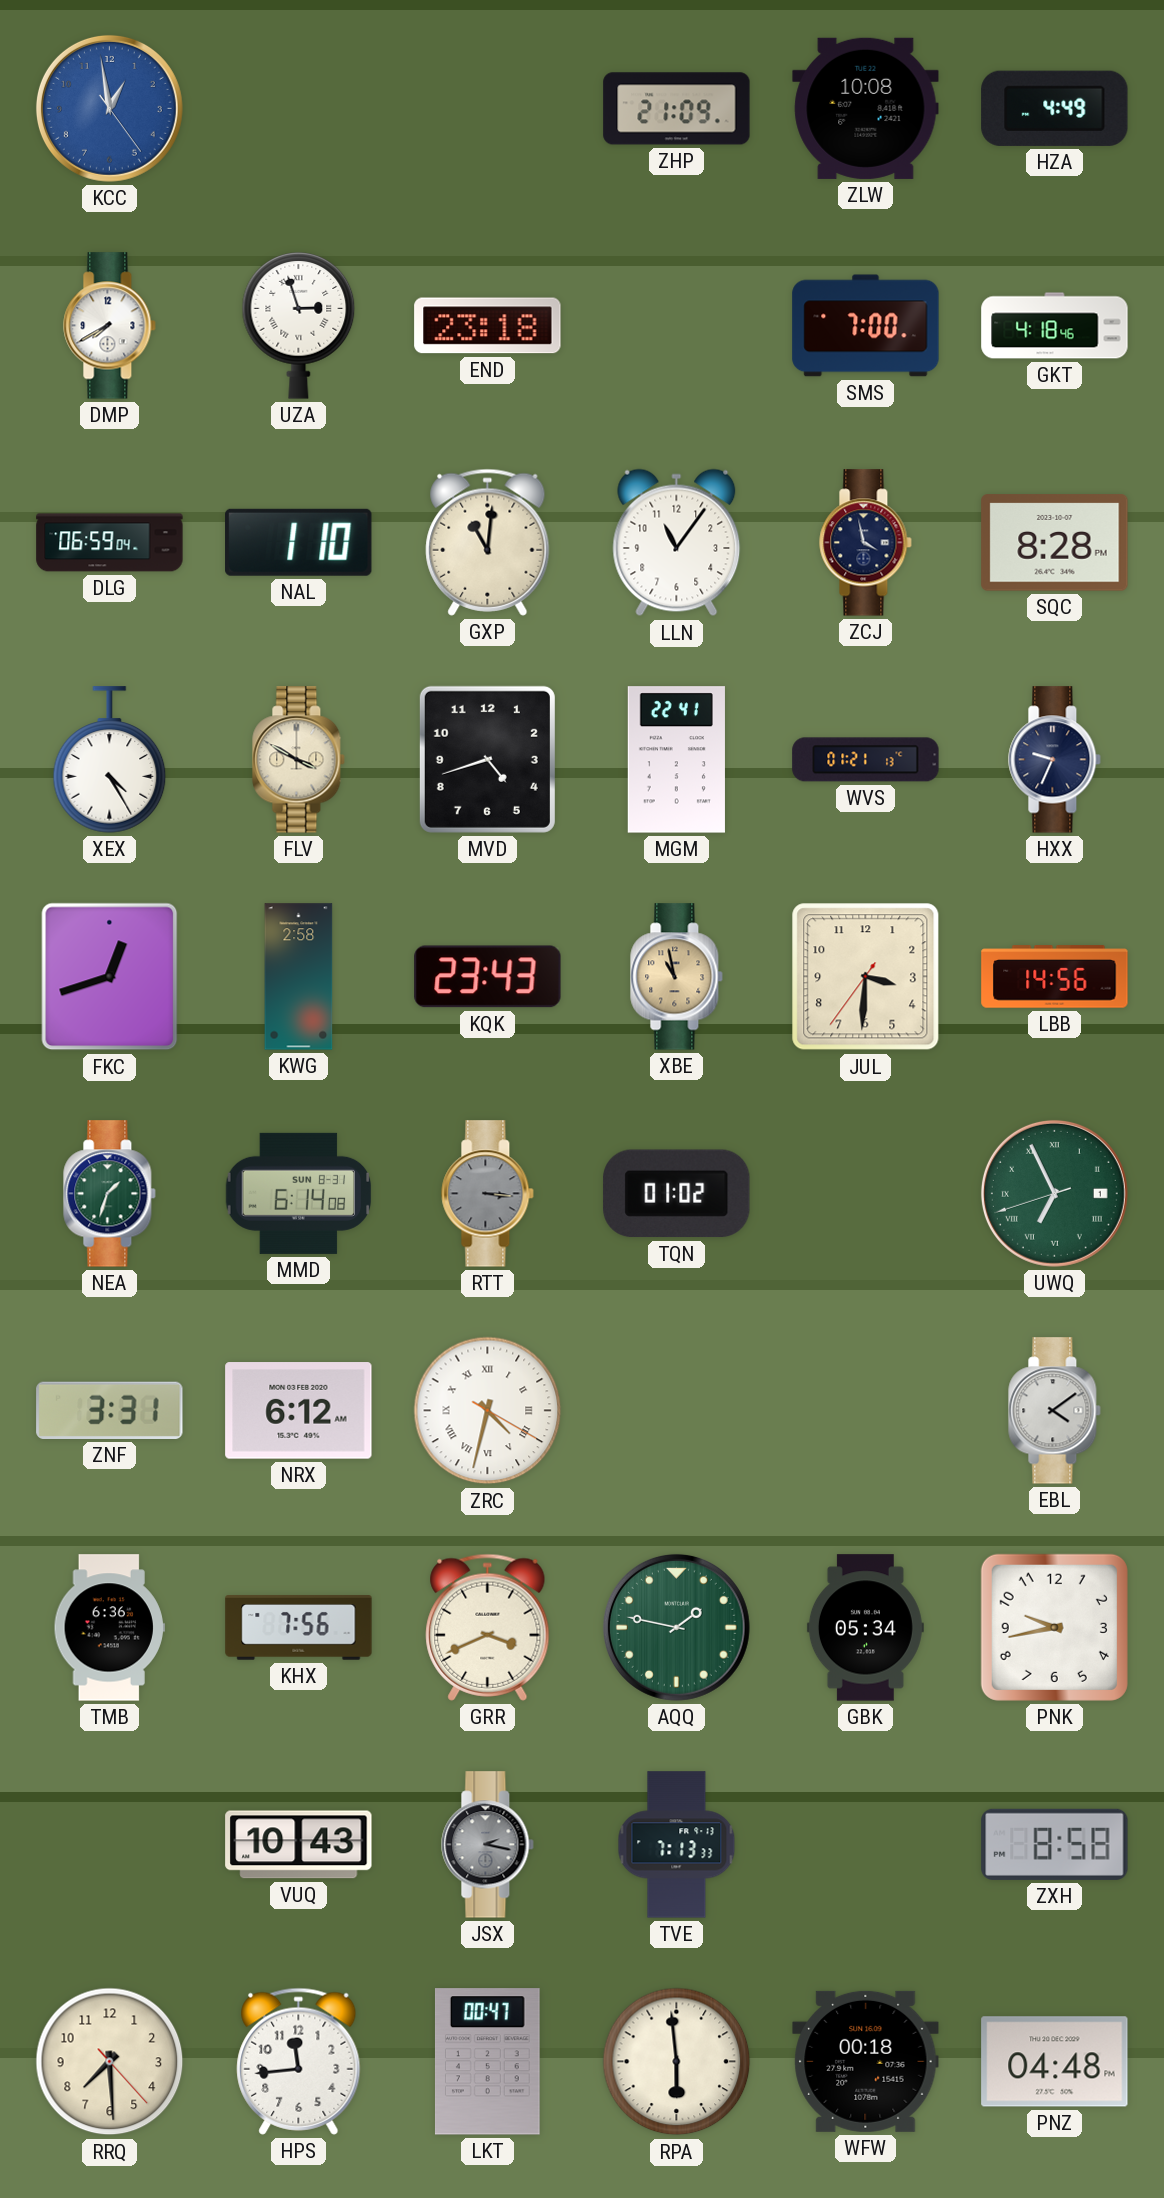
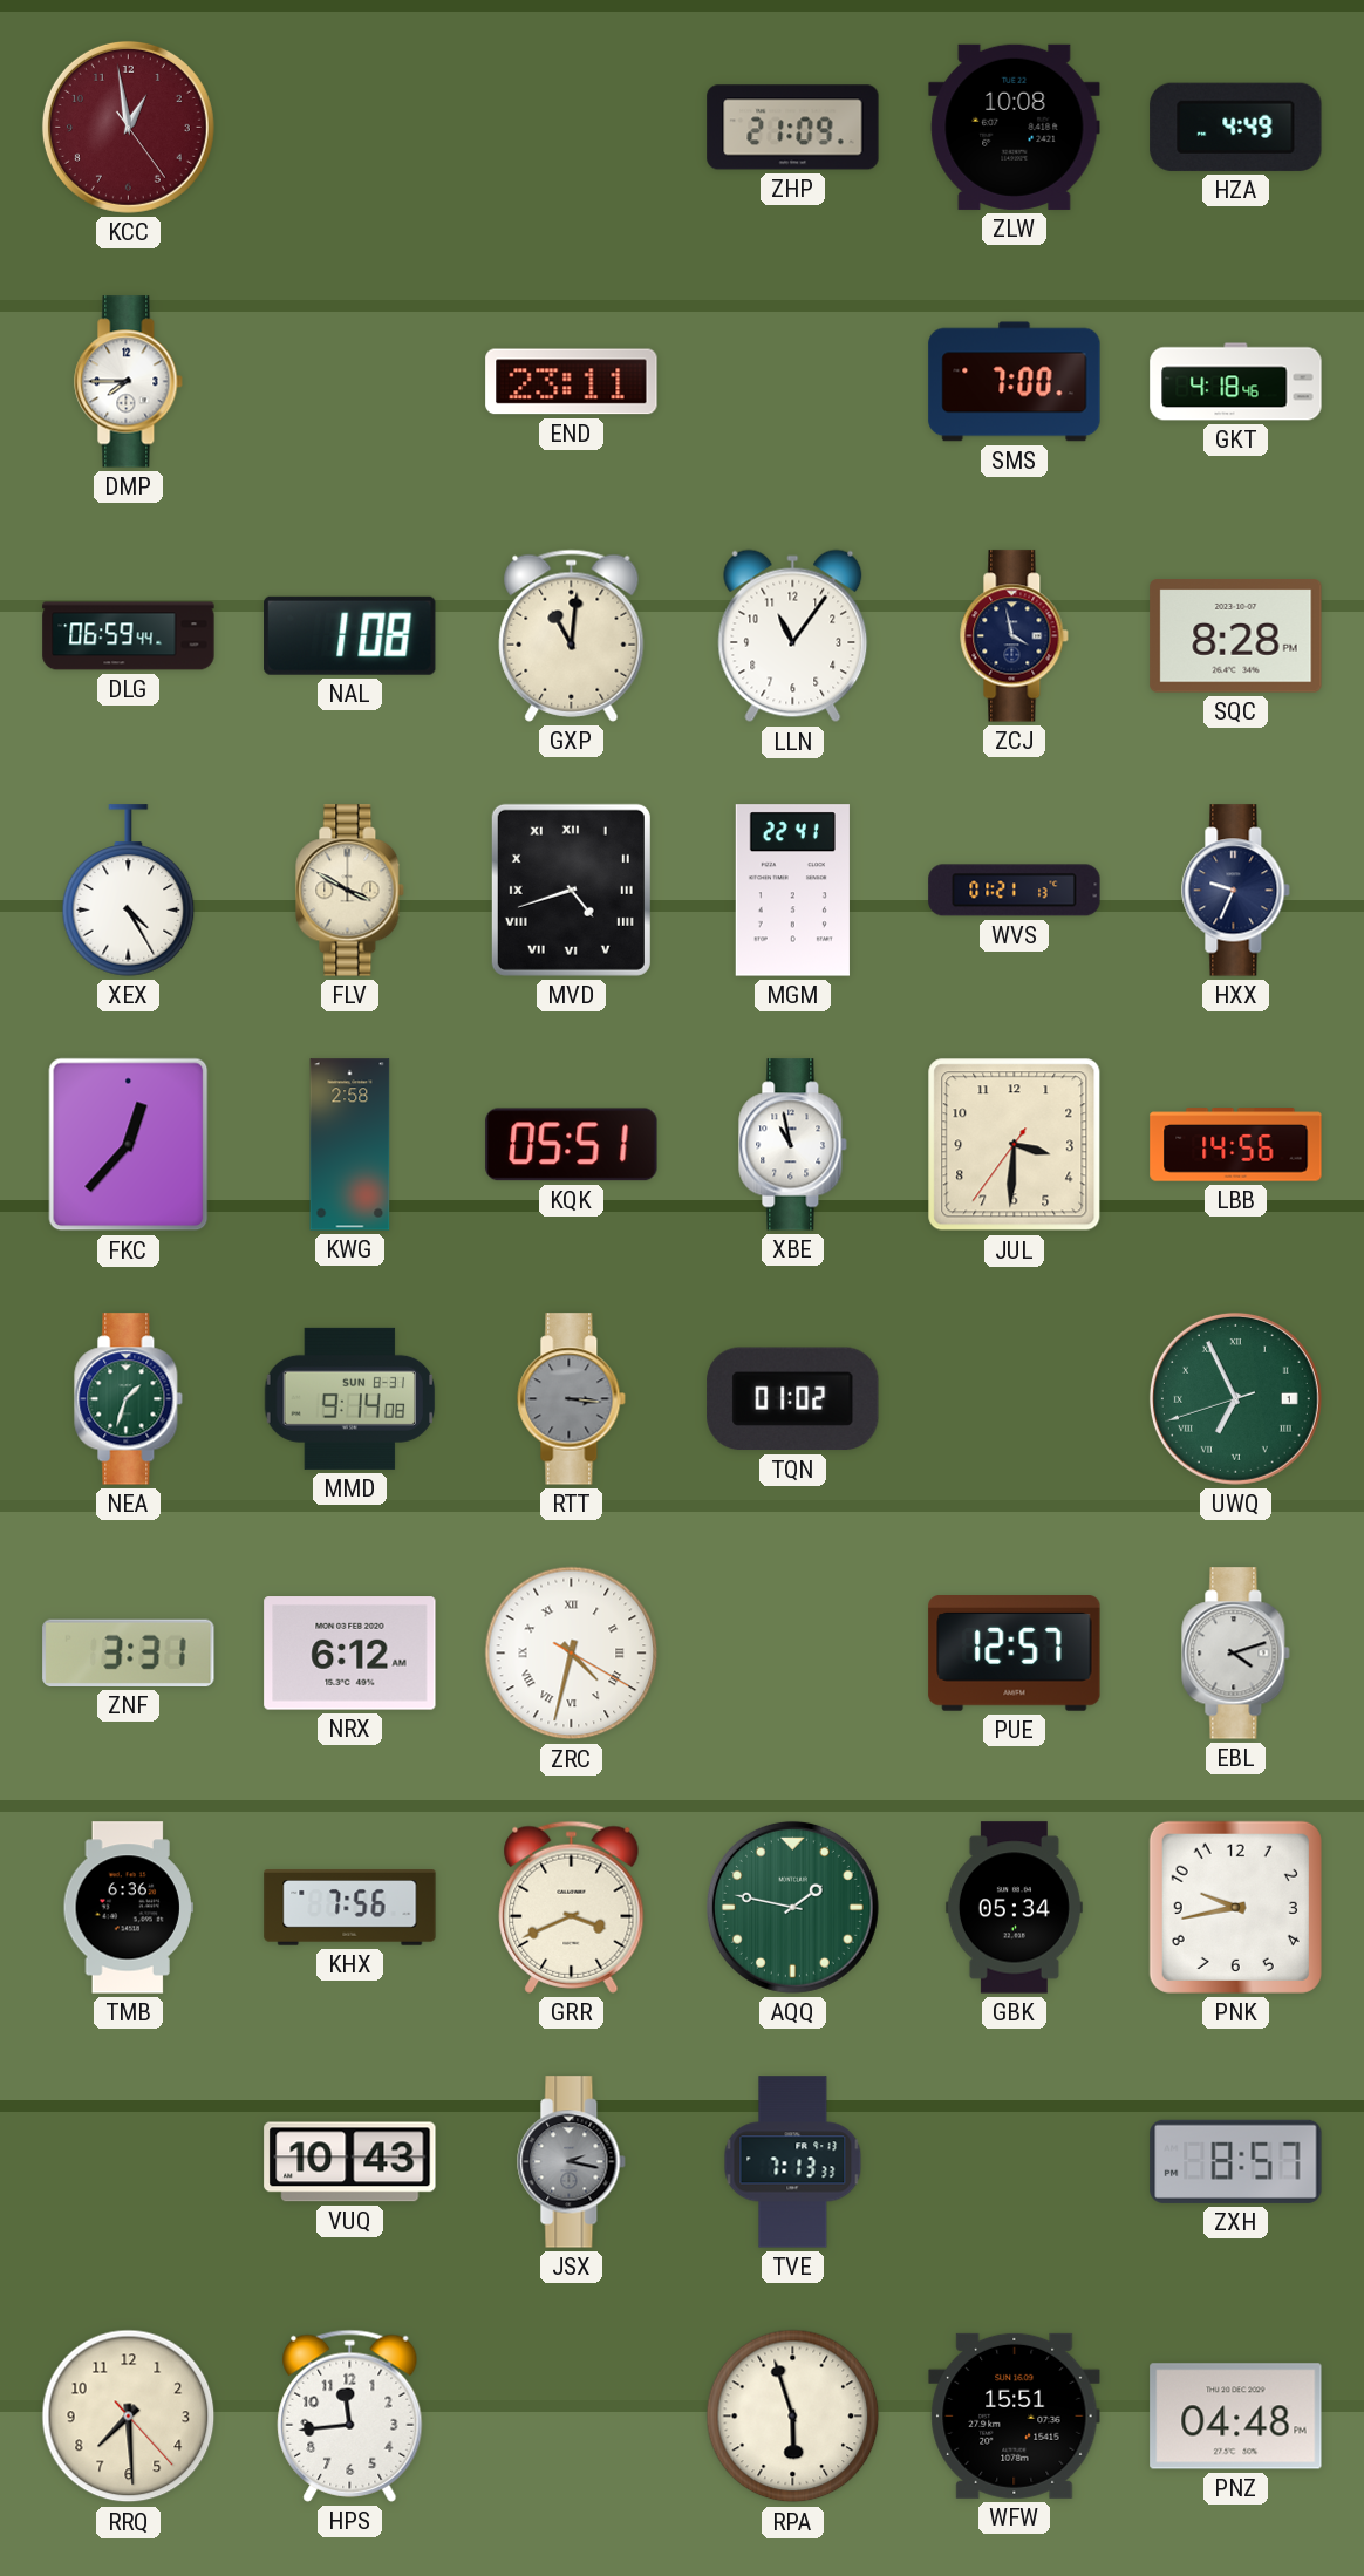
KCC dial: blue -> burgundy (128, 127)
DMP: 7:40 -> 7:45 (129, 382)
UZA: 2:57 -> none (299, 326)
END: 23:18 -> 23:11 (572, 382)
DLG: 06:59:04 -> 06:59:44 (129, 636)
NAL: 1:10 -> 1:08 (350, 635)
MVD numerals: Arabic -> Roman (571, 890)
FKC: 12:42 -> 12:37 (129, 1145)
KQK: 23:43 -> 05:51 (572, 1145)
XBE dial: champagne -> white (793, 1145)
MMD: 6:14 -> 9:14 (350, 1398)
PUE: none -> 12:57 (1015, 1654)
EBL: 4:09 -> 4:12 (1236, 1654)
ZXH: 8:58 -> 8:57 (1236, 2161)
LKT: 00:47 -> none (487, 2062)
RPA: 5:59 -> 5:57 (793, 2417)
WFW: 00:18 -> 15:51 (1015, 2415)
